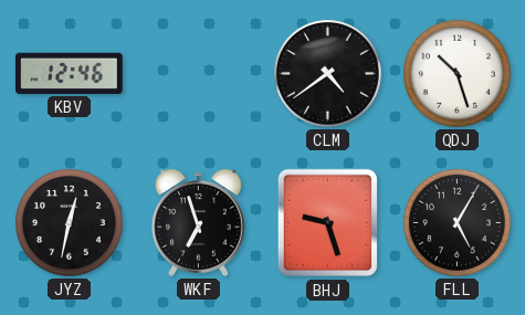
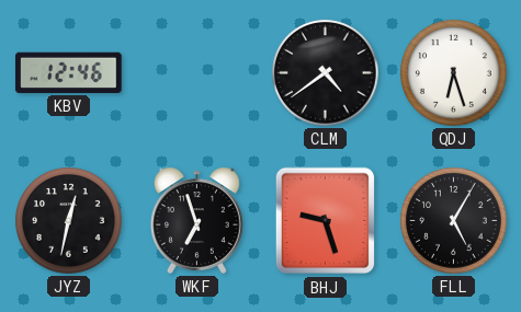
QDJ: 10:27 -> 6:27 (454, 73)
